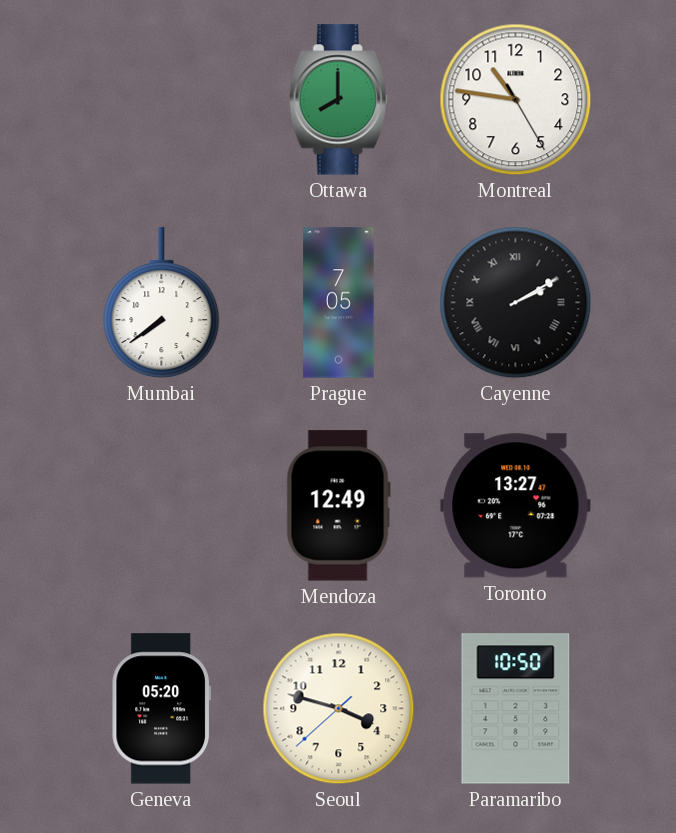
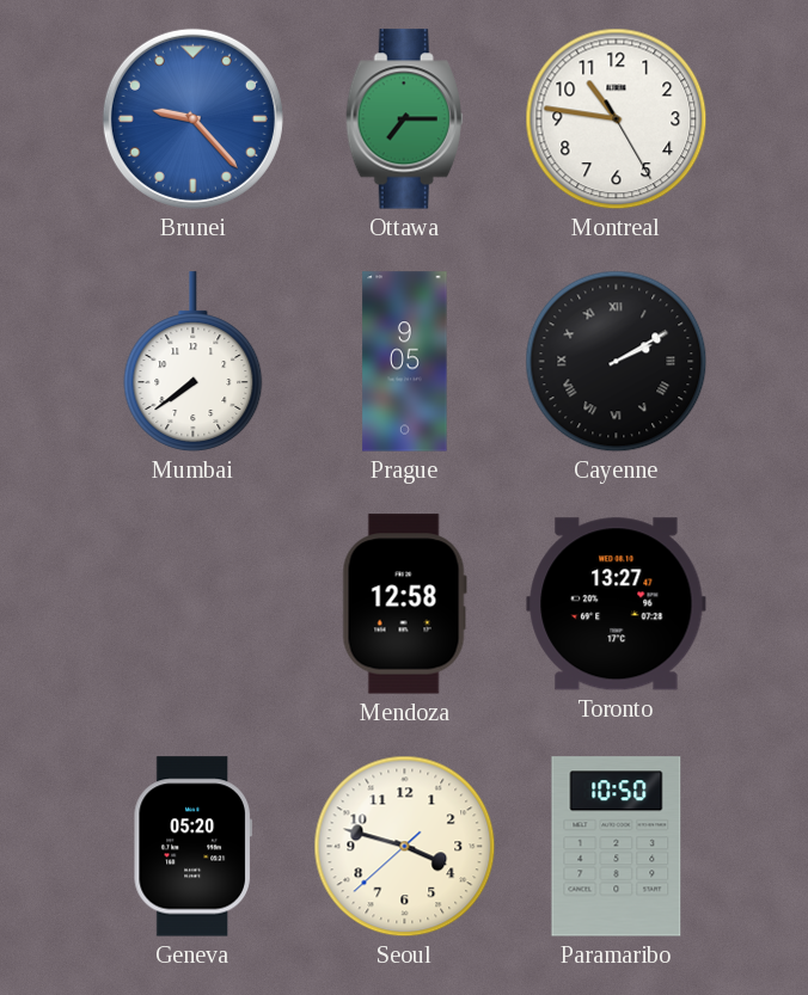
Brunei: none -> 9:23 (192, 118)
Ottawa: 8:00 -> 7:15 (404, 119)
Prague: 7:05 -> 9:05 (405, 362)
Mendoza: 12:49 -> 12:58 (404, 604)
